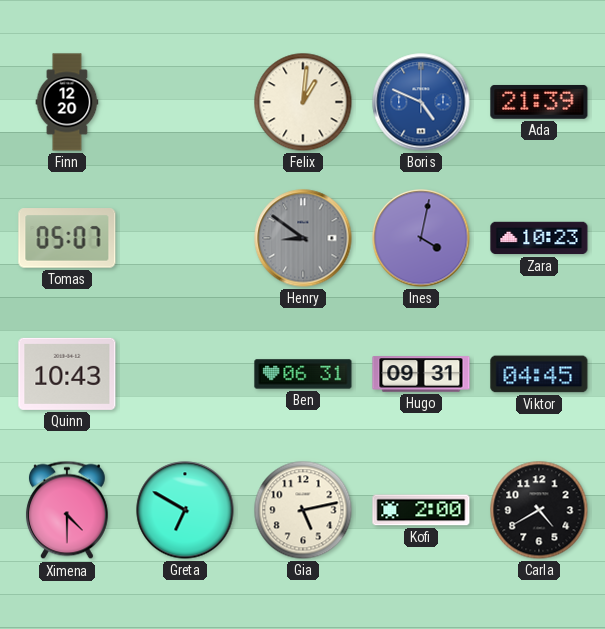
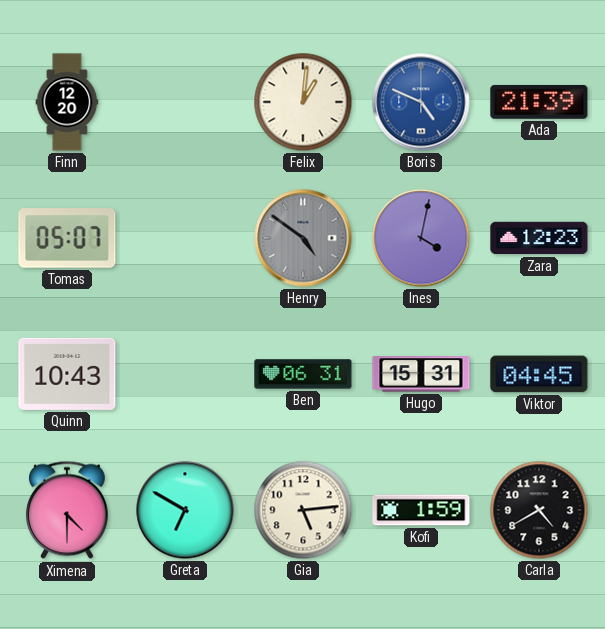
Henry: 8:51 -> 4:51 (303, 238)
Zara: 10:23 -> 12:23 (539, 238)
Hugo: 09:31 -> 15:31 (421, 374)
Gia: 5:13 -> 5:14 (303, 510)
Kofi: 2:00 -> 1:59 (421, 510)
